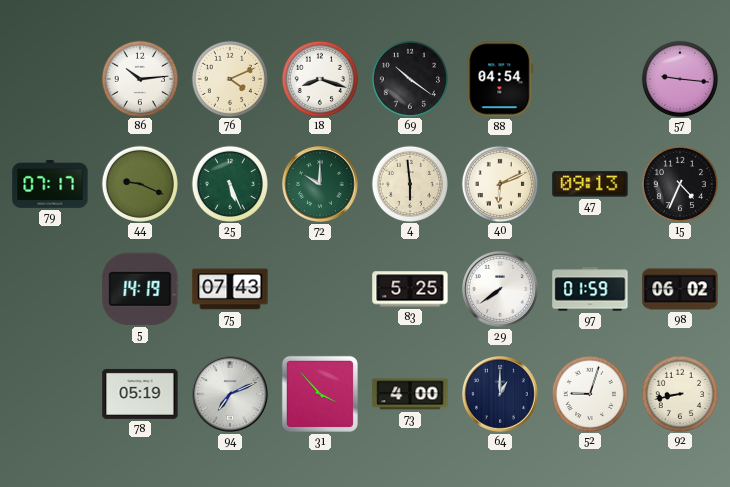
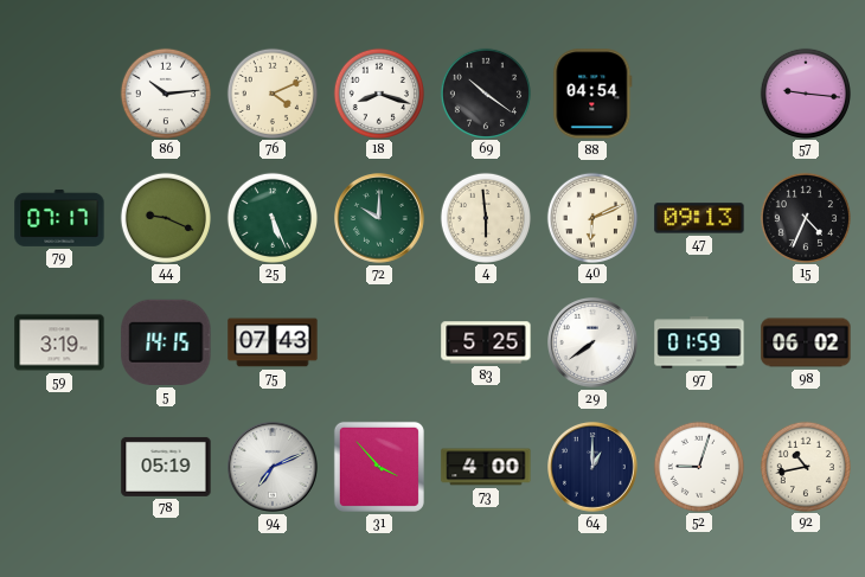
59: none -> 3:19 (59, 342)
5: 14:19 -> 14:15 (166, 342)
92: 8:43 -> 10:43 (805, 466)
